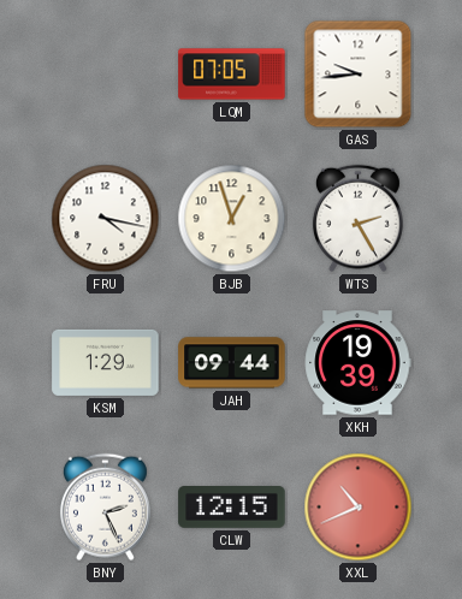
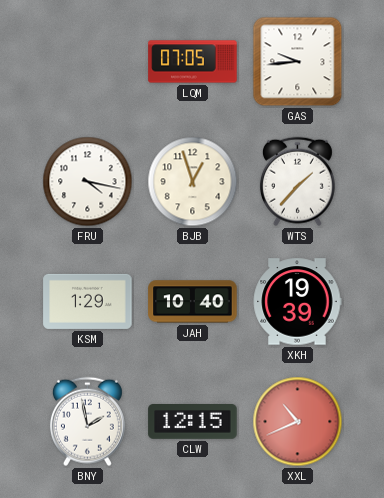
WTS: 2:25 -> 1:37 (297, 182)
JAH: 09:44 -> 10:40 (193, 302)
BNY: 2:26 -> 1:58 (87, 422)
